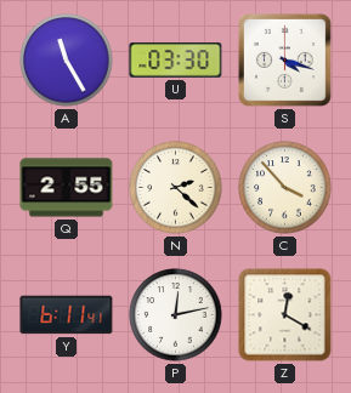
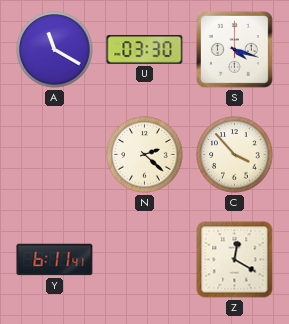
A: 11:25 -> 11:20 (55, 50)
Q: 2:55 -> none (67, 188)
P: 12:13 -> none (176, 315)
